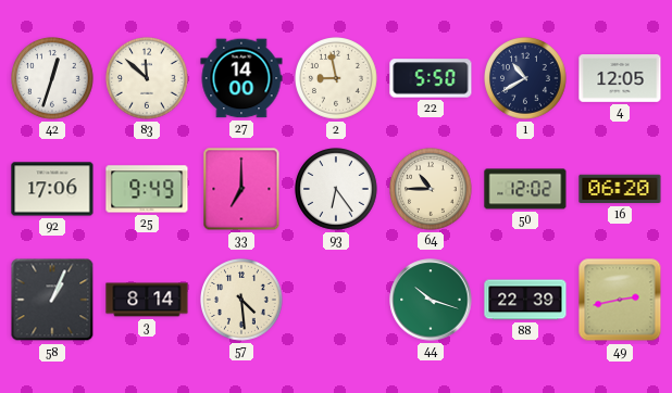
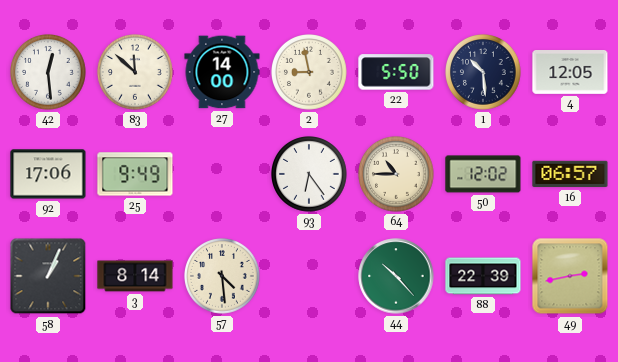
42: 12:33 -> 12:29 (49, 73)
1: 10:40 -> 10:29 (484, 73)
33: 7:00 -> none (241, 189)
16: 06:20 -> 06:57 (570, 174)
44: 10:18 -> 10:23 (396, 276)
